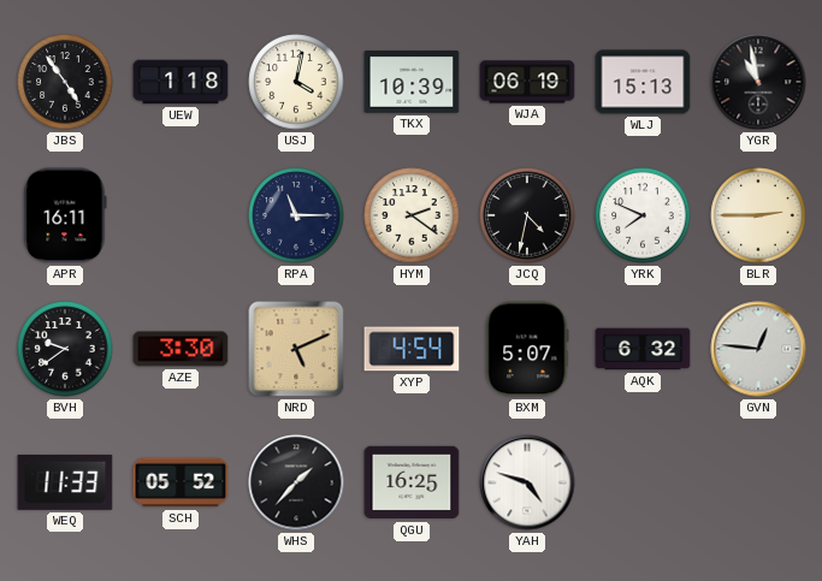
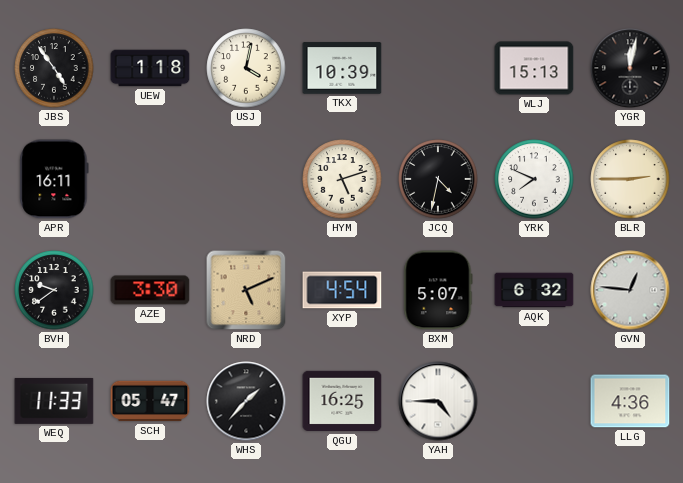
WJA: 06:19 -> none (527, 82)
YGR: 10:58 -> 12:02 (630, 68)
RPA: 11:15 -> none (296, 215)
HYM: 2:21 -> 5:12 (342, 179)
SCH: 05:52 -> 05:47 (150, 401)
YAH: 4:48 -> 4:45 (438, 401)
LLG: none -> 4:36 (630, 401)
